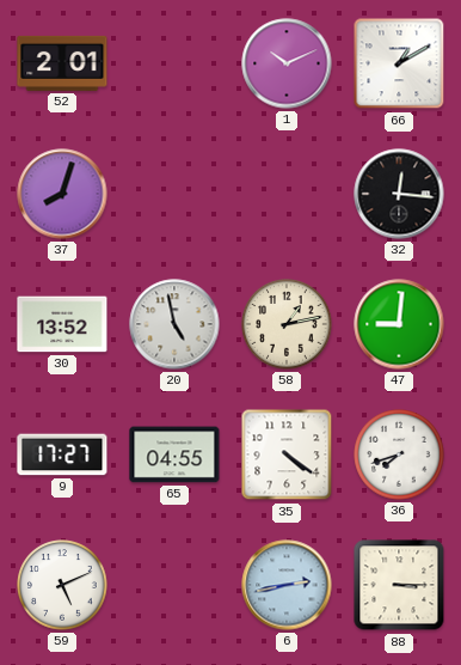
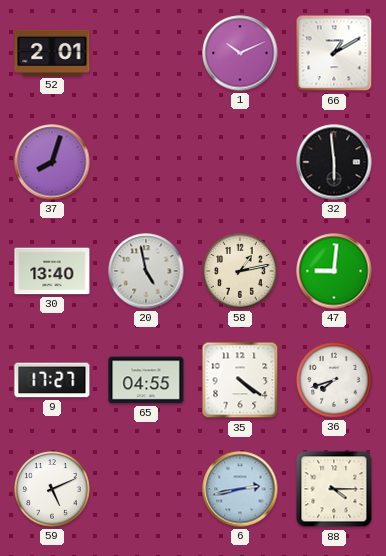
32: 12:16 -> 5:59 (334, 162)
30: 13:52 -> 13:40 (52, 271)
88: 3:15 -> 4:15 (334, 489)
